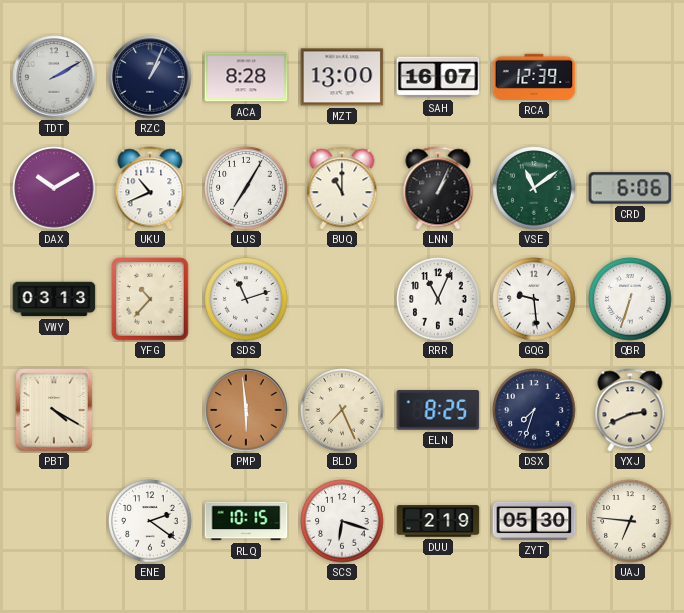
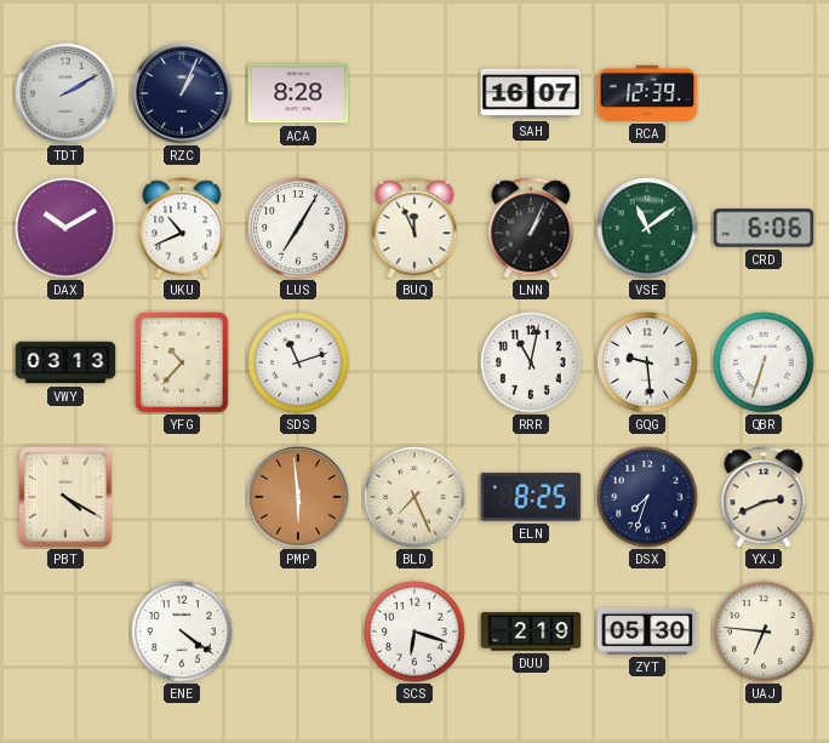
MZT: 13:00 -> none (342, 77)
BUQ: 11:00 -> 11:56 (414, 228)
RRR: 11:04 -> 11:02 (531, 362)
ENE: 2:21 -> 4:21 (182, 631)
RLQ: 10:15 -> none (246, 521)
